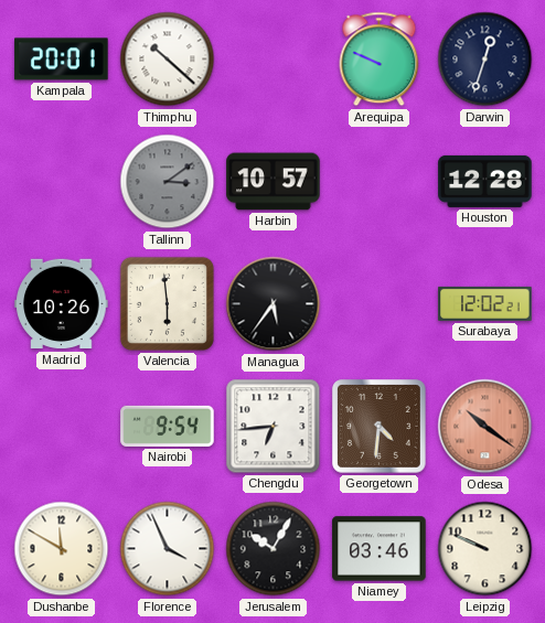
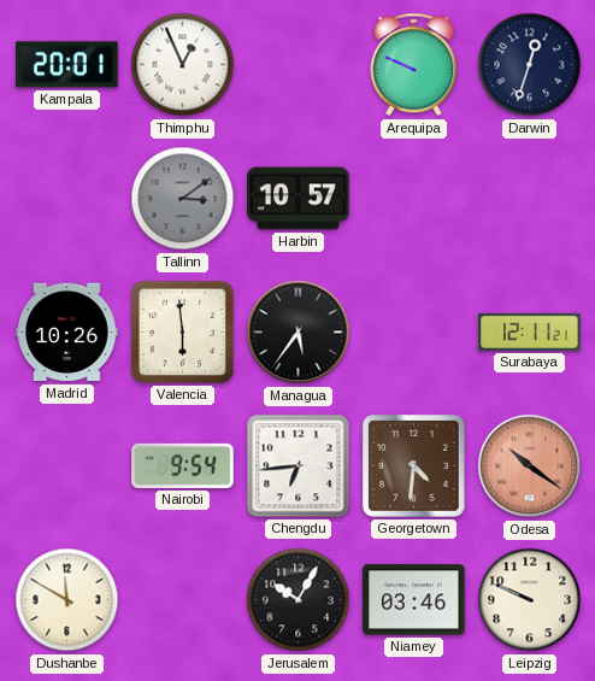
Thimphu: 10:22 -> 12:56 (183, 65)
Houston: 12:28 -> none (485, 181)
Surabaya: 12:02 -> 12:11 (530, 331)
Florence: 3:56 -> none (168, 549)
